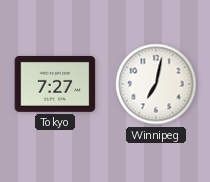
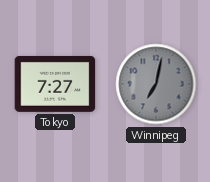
Winnipeg dial: white -> grey (156, 84)
